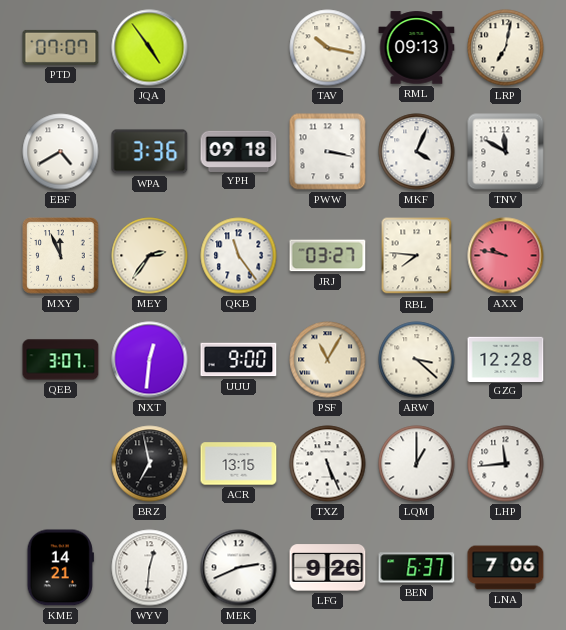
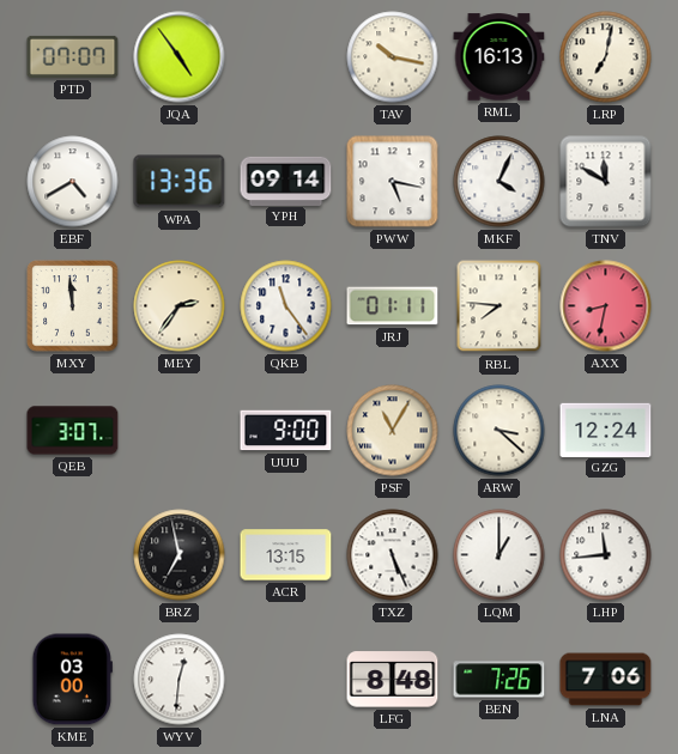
RML: 09:13 -> 16:13 (500, 57)
WPA: 3:36 -> 13:36 (180, 182)
YPH: 09:18 -> 09:14 (286, 181)
PWW: 3:17 -> 5:17 (393, 182)
MXY: 11:56 -> 11:59 (73, 306)
JRJ: 03:27 -> 01:11 (393, 306)
AXX: 9:47 -> 8:32 (606, 306)
NXT: 12:31 -> none (150, 360)
GZG: 12:28 -> 12:24 (606, 430)
KME: 14:21 -> 03:00 (72, 680)
MEK: 2:41 -> none (239, 568)
LFG: 9:26 -> 8:48 (393, 680)
BEN: 6:37 -> 7:26 (500, 680)
